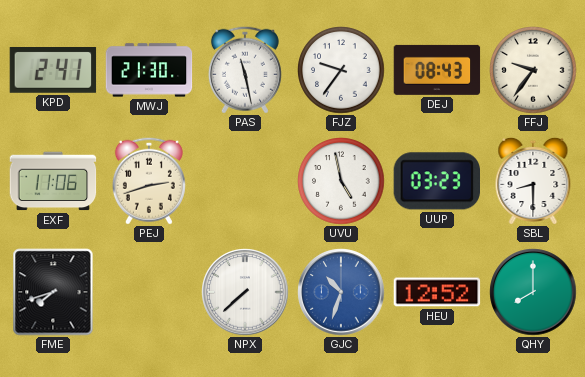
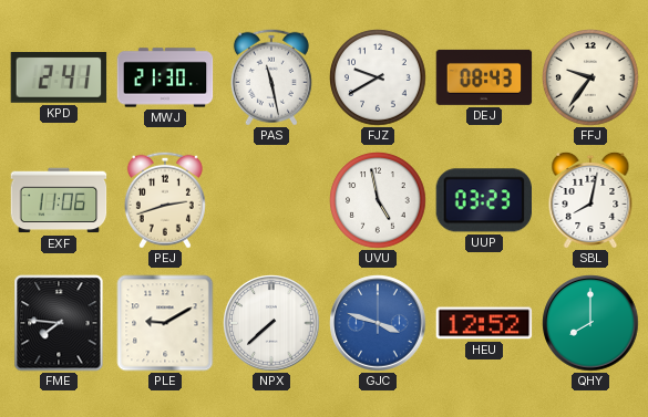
FJZ: 9:36 -> 9:40 (378, 77)
SBL: 8:30 -> 8:02 (590, 199)
FME: 7:42 -> 7:46 (59, 323)
PLE: none -> 9:10 (165, 323)
GJC: 10:33 -> 3:48 (378, 323)
